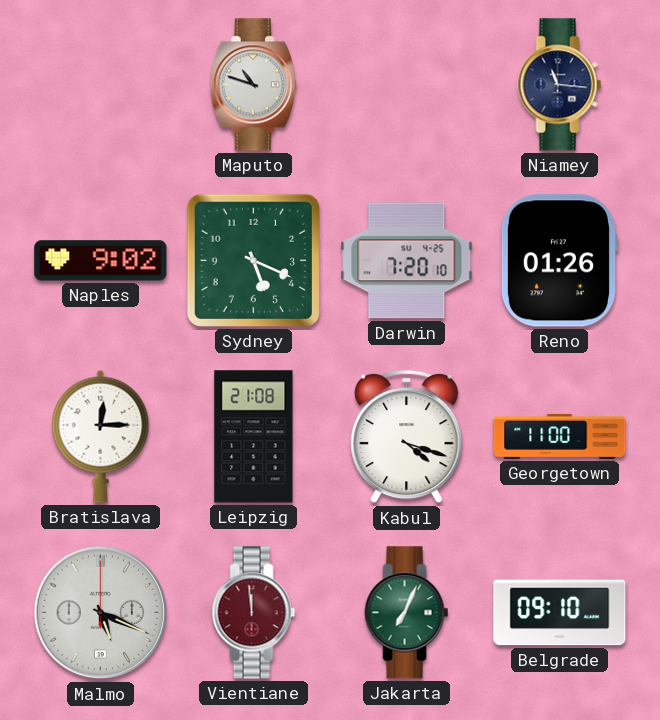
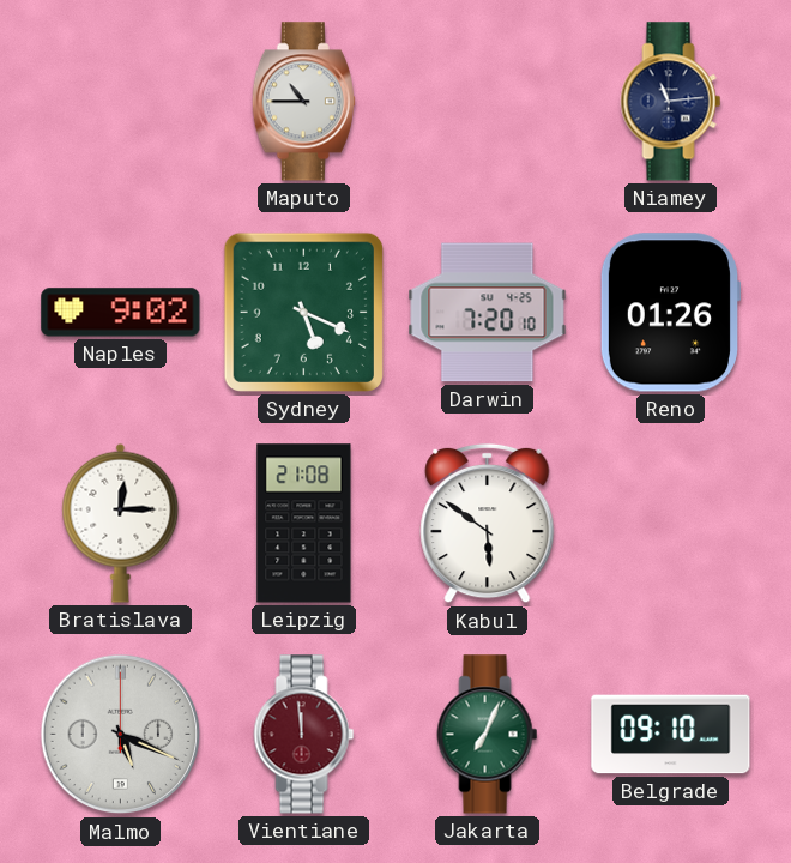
Maputo: 10:48 -> 10:45 (303, 102)
Niamey: 11:16 -> 11:14 (671, 102)
Kabul: 4:18 -> 5:51 (488, 524)
Georgetown: 11:00 -> none (560, 436)
